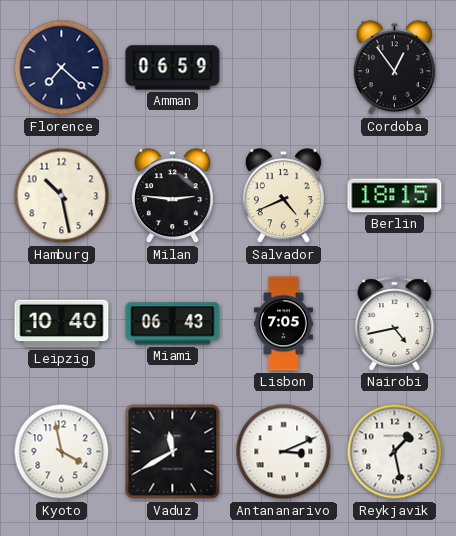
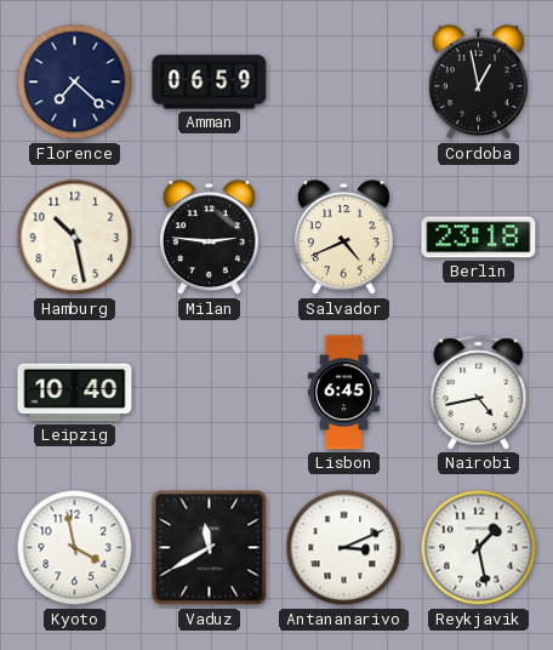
Cordoba: 12:54 -> 12:58 (478, 82)
Berlin: 18:15 -> 23:18 (479, 238)
Miami: 06:43 -> none (173, 324)
Lisbon: 7:05 -> 6:45 (343, 393)
